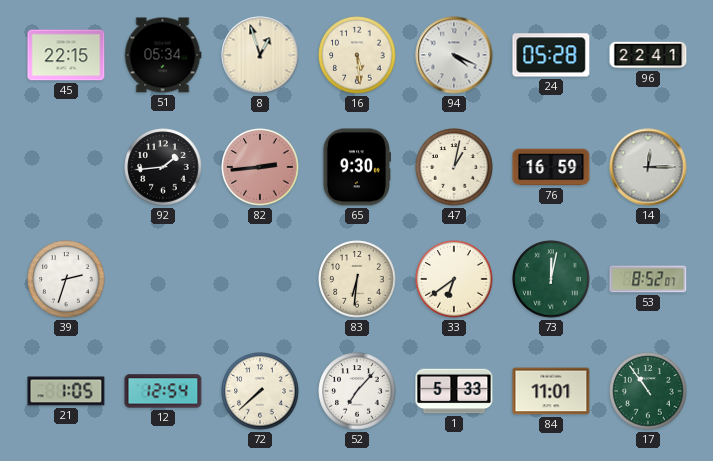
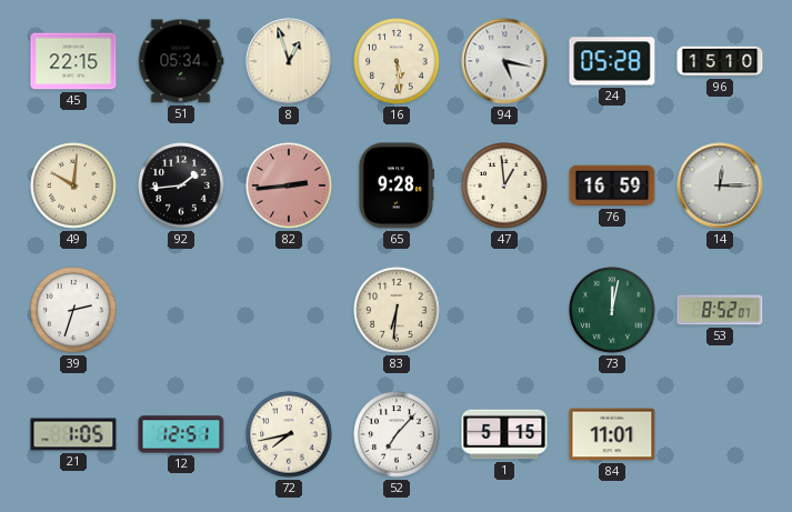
94: 4:19 -> 5:17 (504, 61)
96: 22:41 -> 15:10 (720, 61)
49: none -> 10:01 (73, 185)
65: 9:30 -> 9:28 (395, 185)
47: 1:02 -> 12:59 (504, 185)
33: 6:39 -> none (454, 279)
12: 12:54 -> 12:51 (181, 434)
72: 7:38 -> 7:43 (289, 434)
1: 5:33 -> 5:15 (504, 434)
17: 10:54 -> none (648, 391)
